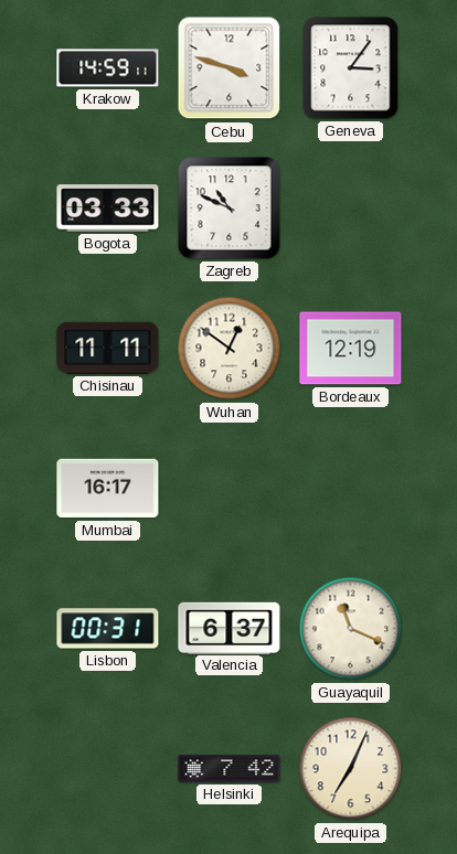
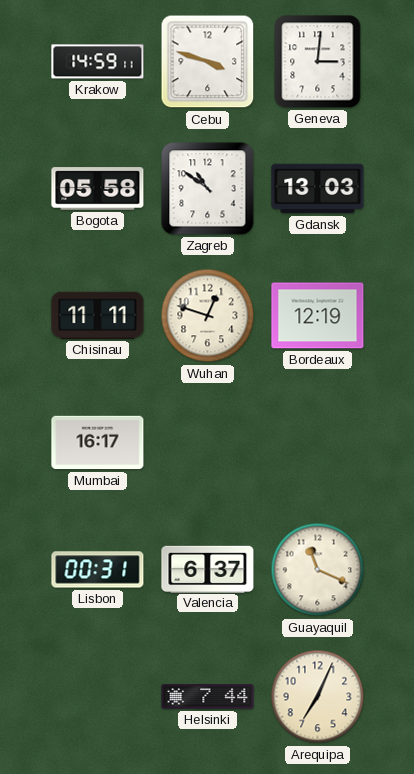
Geneva: 3:06 -> 3:01 (318, 62)
Bogota: 03:33 -> 05:58 (98, 189)
Zagreb: 10:49 -> 10:51 (208, 189)
Gdansk: none -> 13:03 (318, 189)
Wuhan: 12:51 -> 12:48 (208, 316)
Helsinki: 7:42 -> 7:44 (208, 697)
